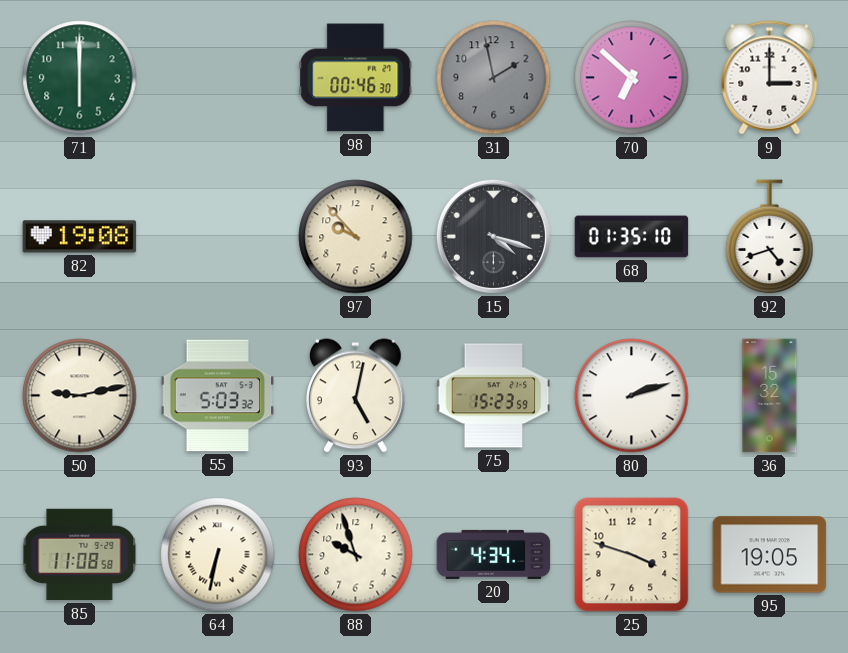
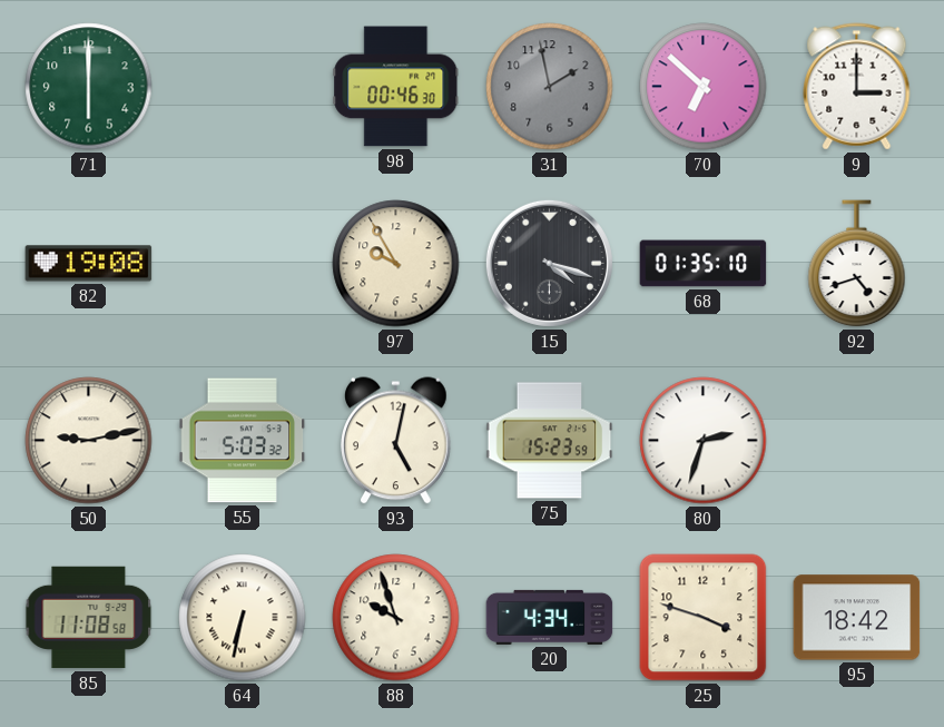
97: 9:53 -> 9:55 (396, 264)
80: 2:12 -> 2:33 (704, 441)
36: 15:32 -> none (770, 396)
95: 19:05 -> 18:42 (857, 618)
